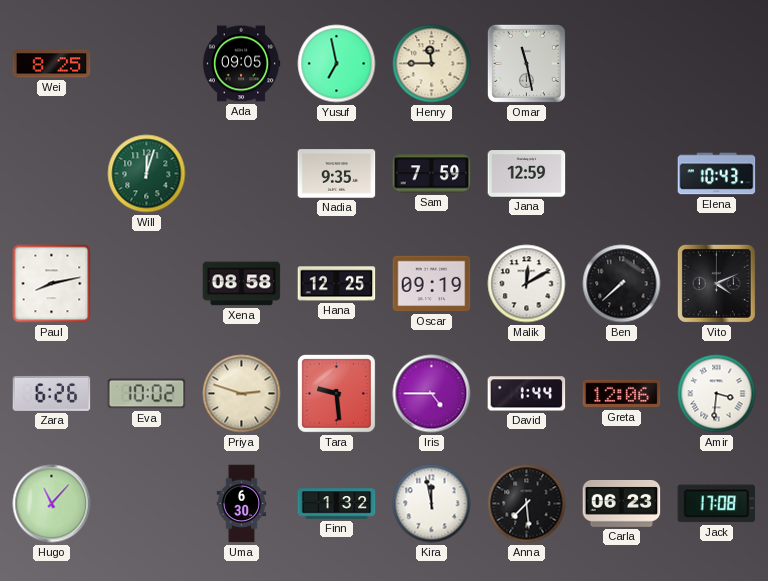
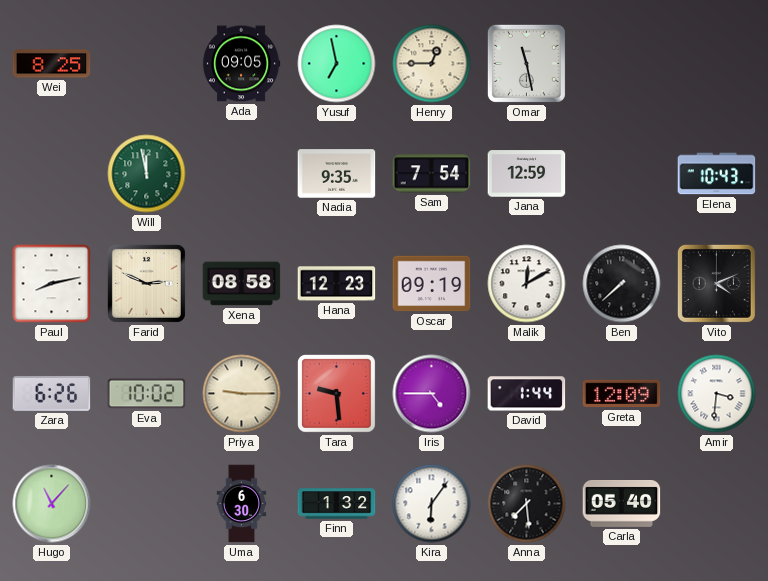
Henry: 11:45 -> 12:45 (432, 64)
Will: 12:03 -> 11:58 (147, 174)
Sam: 7:59 -> 7:54 (432, 174)
Farid: none -> 2:49 (146, 283)
Hana: 12:25 -> 12:23 (337, 284)
Priya: 2:48 -> 9:15 (242, 394)
Greta: 12:06 -> 12:09 (622, 394)
Kira: 11:58 -> 6:06 (432, 504)
Carla: 06:23 -> 05:40 (622, 504)
Jack: 17:08 -> none (717, 504)
